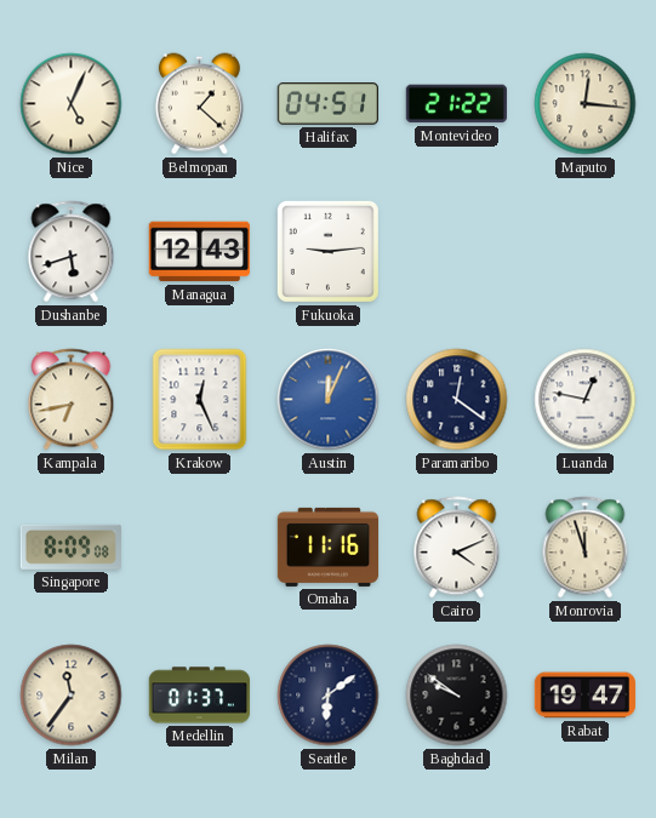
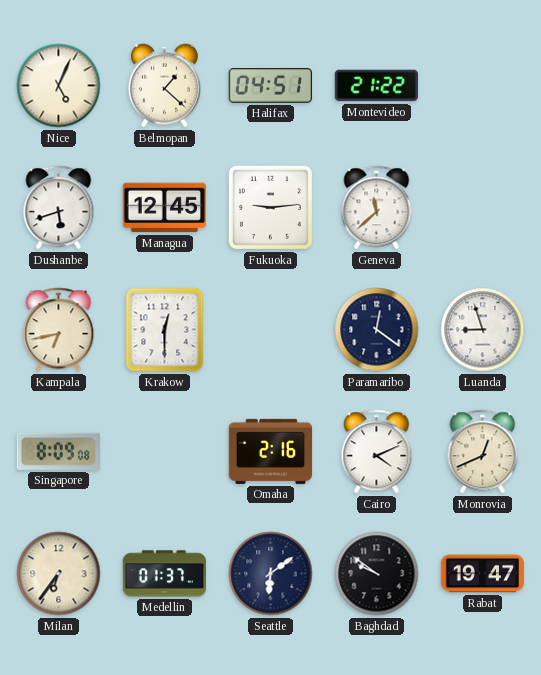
Maputo: 12:16 -> none (586, 104)
Managua: 12:43 -> 12:45 (164, 208)
Geneva: none -> 11:38 (377, 208)
Krakow: 12:26 -> 12:30 (165, 330)
Austin: 12:04 -> none (329, 400)
Luanda: 12:47 -> 8:57 (483, 330)
Omaha: 11:16 -> 2:16 (271, 451)
Monrovia: 11:57 -> 12:41 (483, 452)
Milan: 11:36 -> 6:36 (59, 574)
